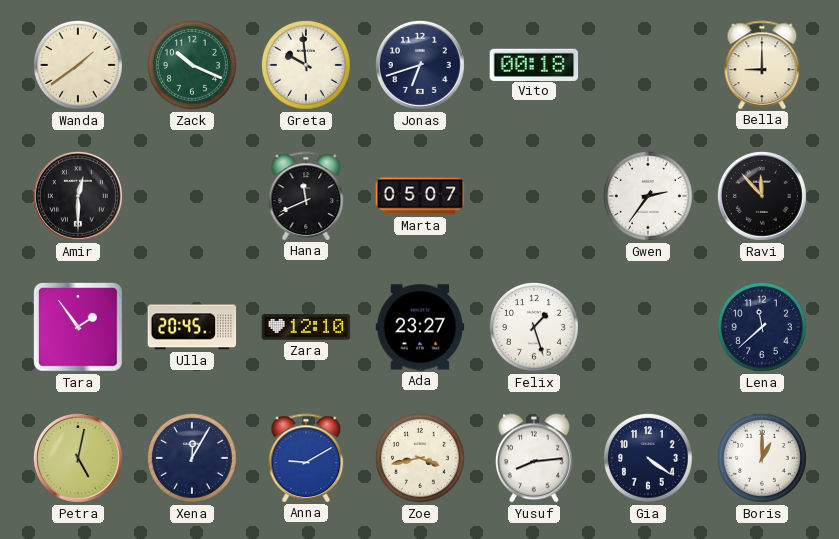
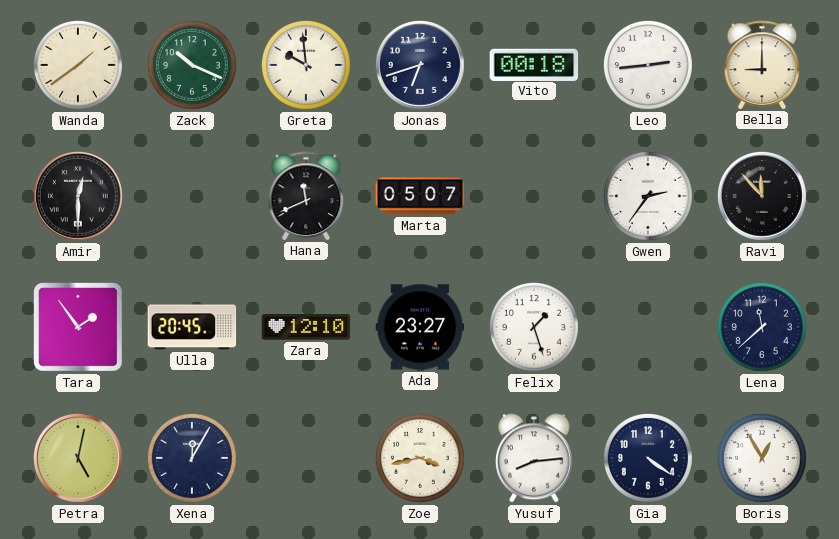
Leo: none -> 2:44 (648, 65)
Anna: 9:10 -> none (306, 458)
Boris: 1:00 -> 12:55 (762, 458)
